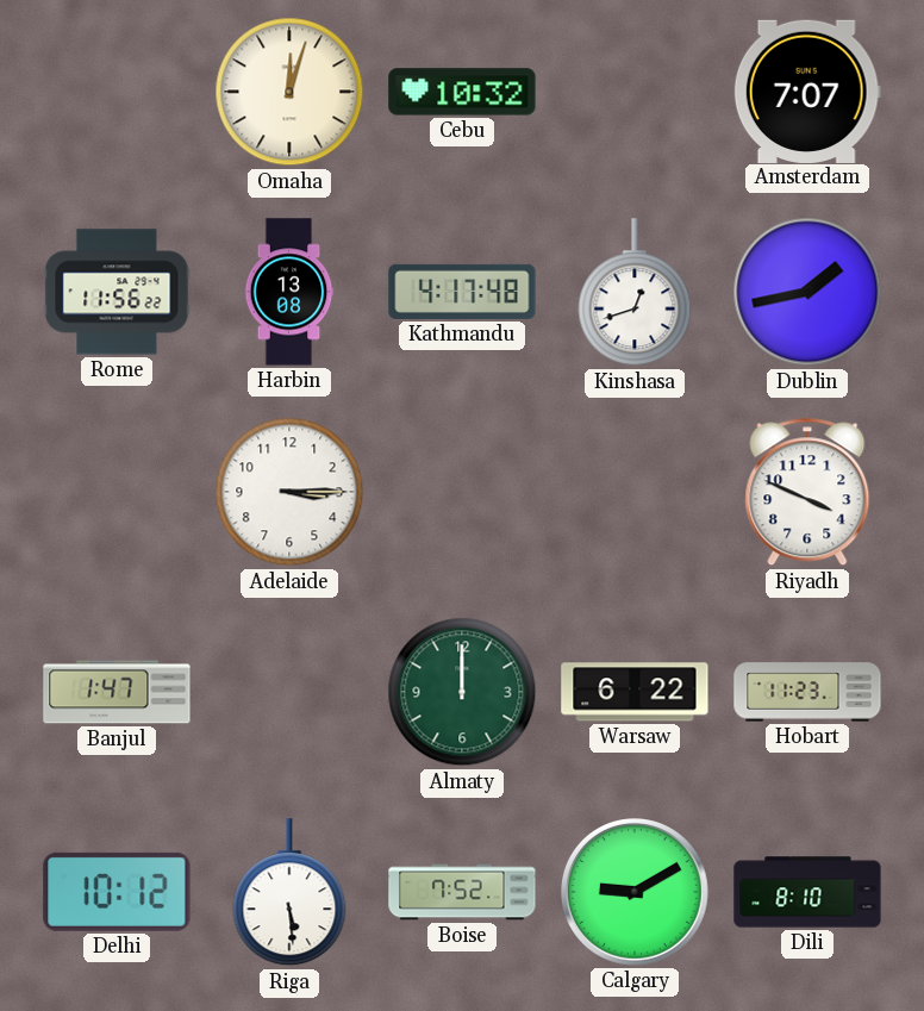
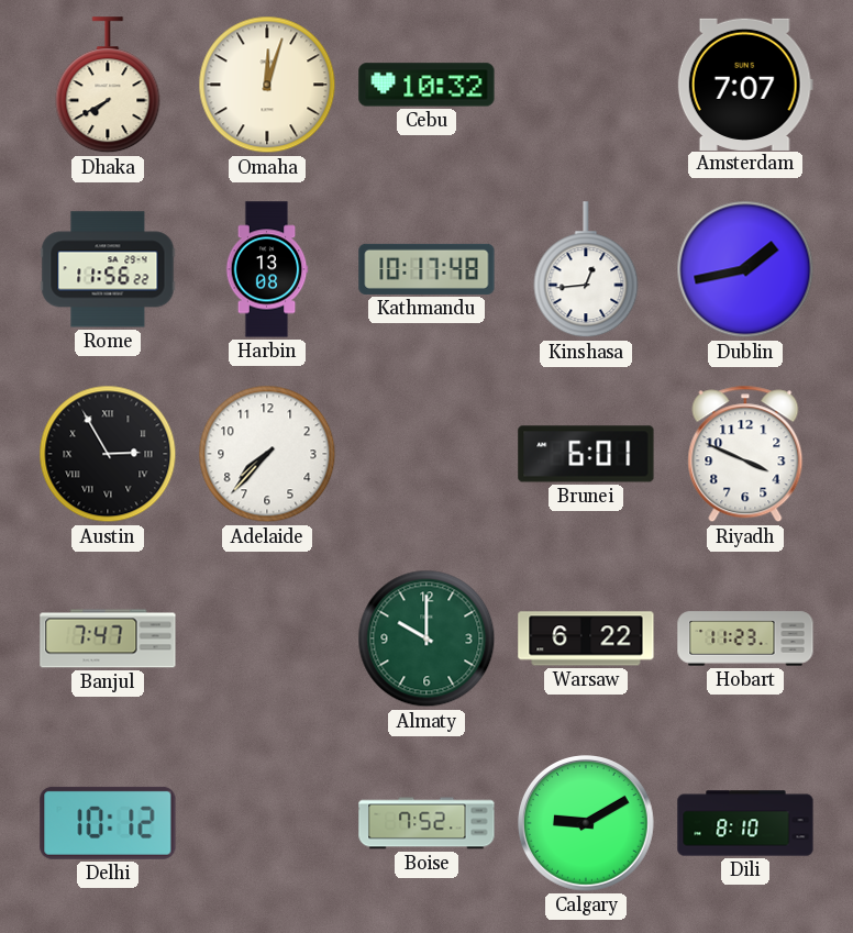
Dhaka: none -> 7:40 (108, 86)
Kathmandu: 4:17 -> 10:17 (427, 269)
Kinshasa: 12:42 -> 12:44 (586, 270)
Austin: none -> 2:55 (108, 454)
Adelaide: 3:15 -> 7:37 (267, 454)
Brunei: none -> 6:01 (586, 454)
Banjul: 1:47 -> 7:47 (108, 638)
Almaty: 12:00 -> 10:00 (427, 638)
Riga: 5:29 -> none (289, 893)
